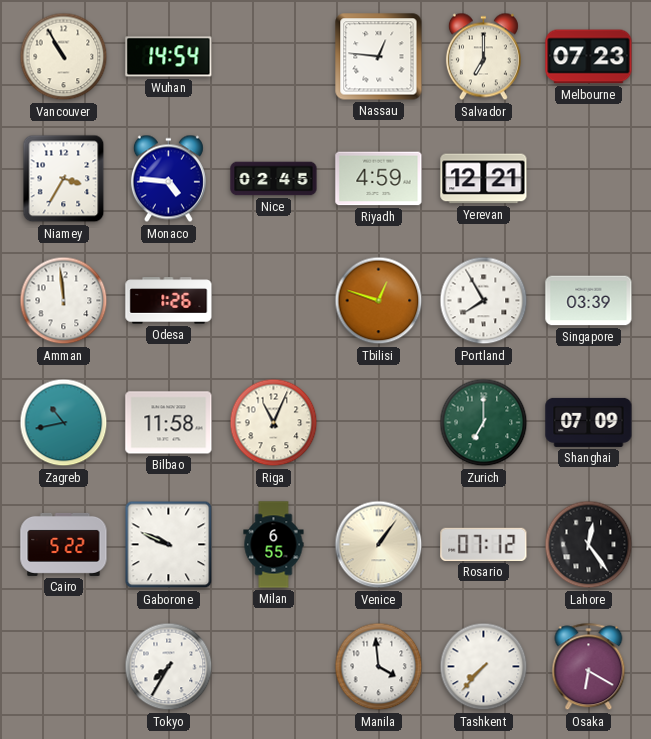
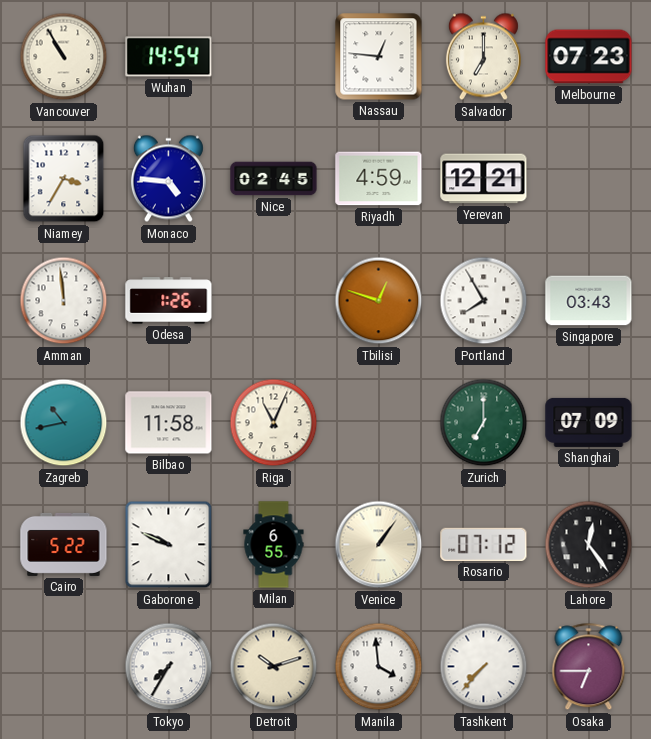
Singapore: 03:39 -> 03:43 (589, 301)
Detroit: none -> 10:12 (274, 667)
Osaka: 6:20 -> 6:45 (589, 667)
